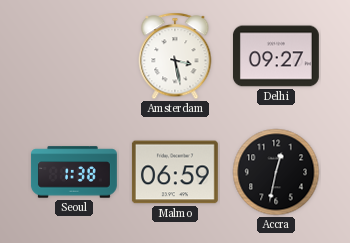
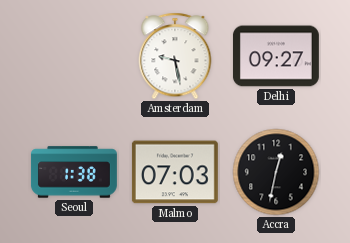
Amsterdam: 3:28 -> 9:28 (175, 56)
Malmo: 06:59 -> 07:03 (175, 172)
